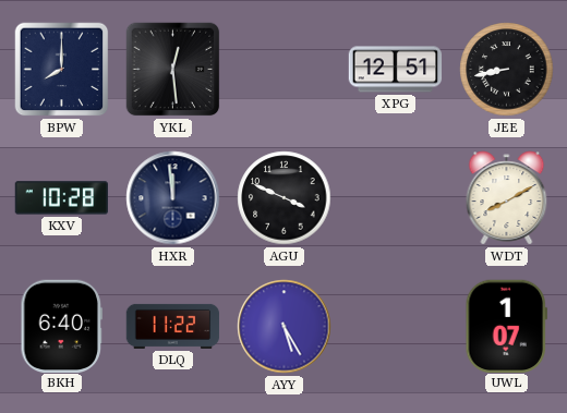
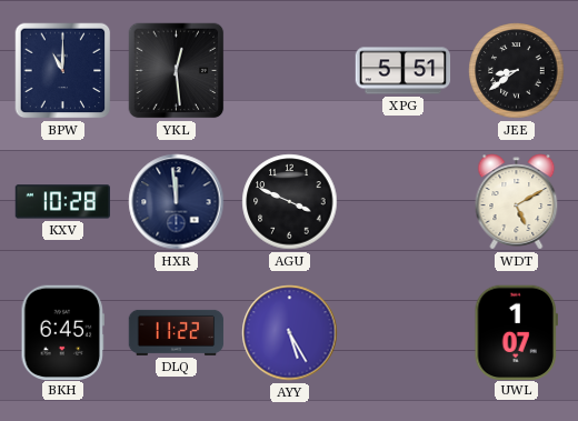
BPW: 8:00 -> 11:00 (63, 71)
XPG: 12:51 -> 5:51 (403, 71)
JEE: 8:43 -> 8:39 (517, 71)
WDT: 8:10 -> 5:10 (517, 202)
BKH: 6:40 -> 6:45 (62, 332)
